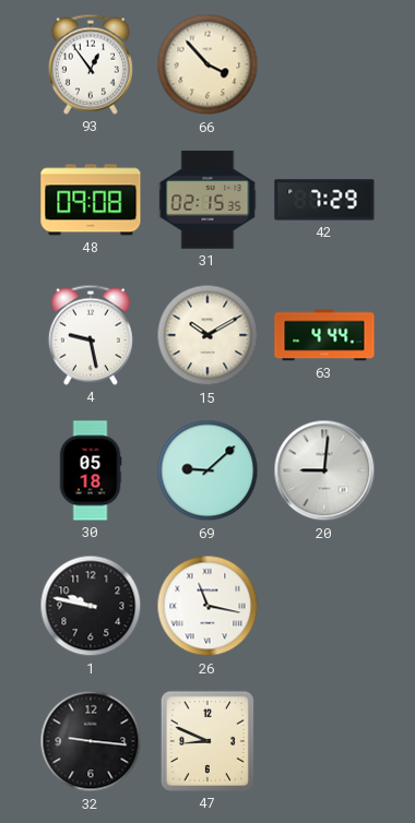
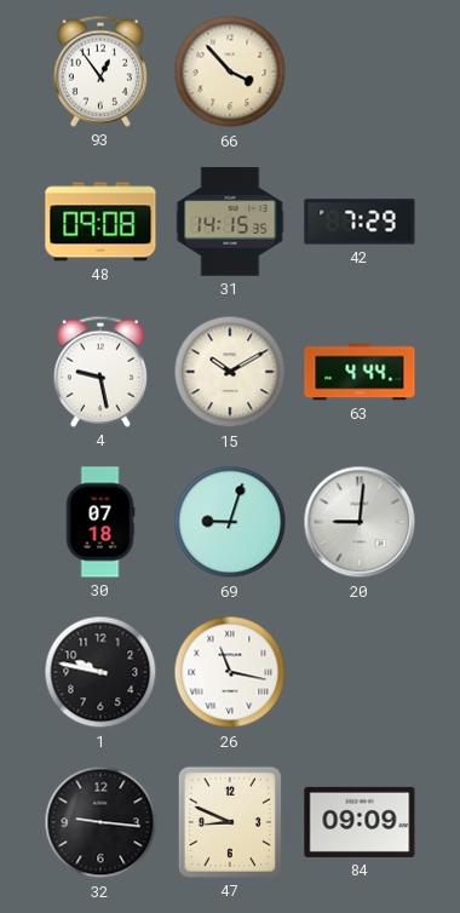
31: 02:15 -> 14:15 (230, 222)
30: 05:18 -> 07:18 (100, 522)
69: 9:08 -> 9:03 (230, 522)
84: none -> 09:09 (360, 822)
